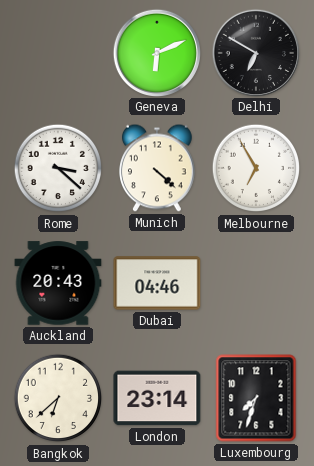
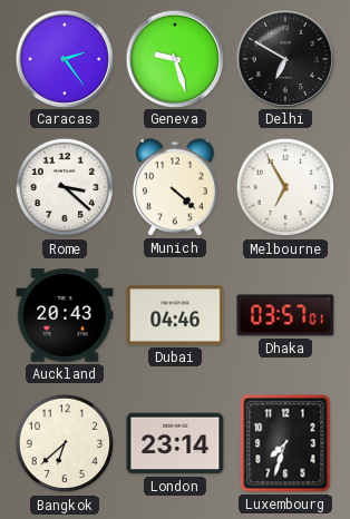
Caracas: none -> 2:24 (64, 58)
Geneva: 6:11 -> 9:27 (174, 58)
Dhaka: none -> 03:57 (285, 315)
